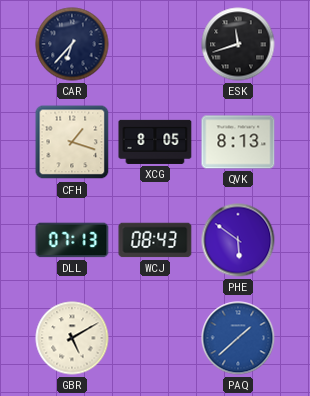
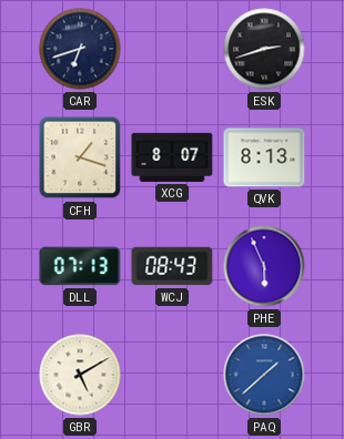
CAR: 6:37 -> 6:42 (80, 49)
ESK: 11:42 -> 2:42 (264, 49)
XCG: 8:05 -> 8:07 (172, 157)
PHE: 5:51 -> 5:56 (264, 266)
